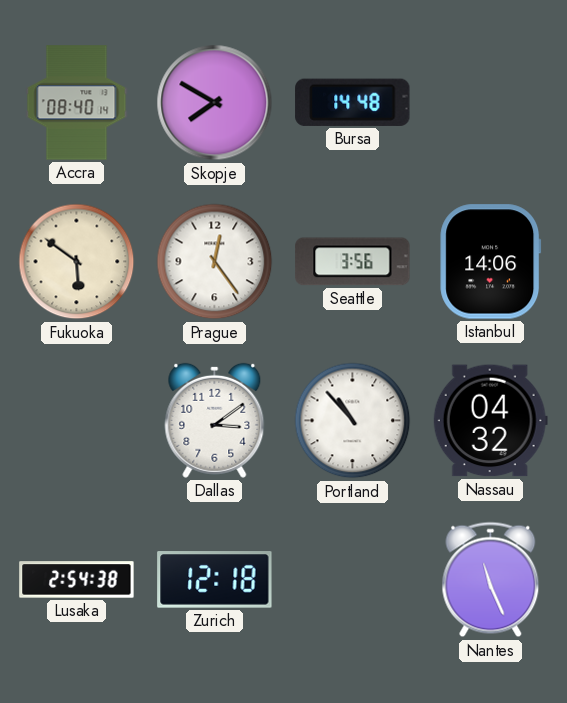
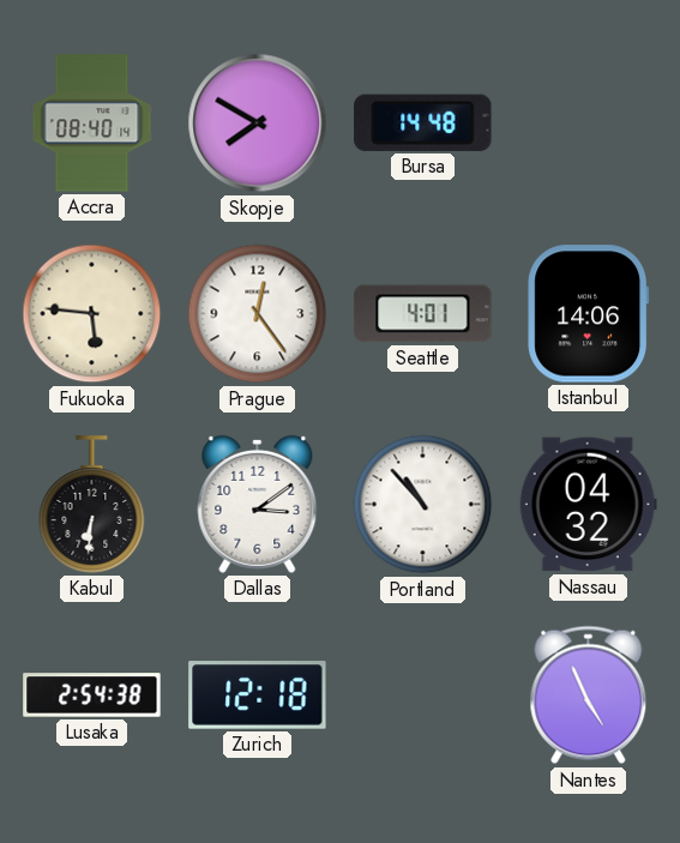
Fukuoka: 5:51 -> 5:46 (92, 314)
Seattle: 3:56 -> 4:01 (423, 314)
Kabul: none -> 6:31 (92, 505)
Nantes: 11:26 -> 4:56 (589, 696)
